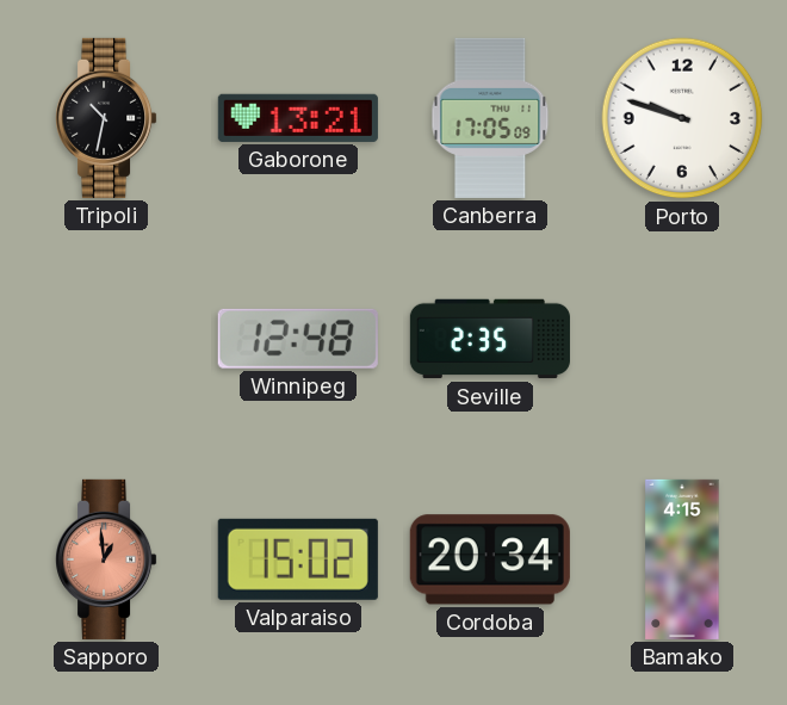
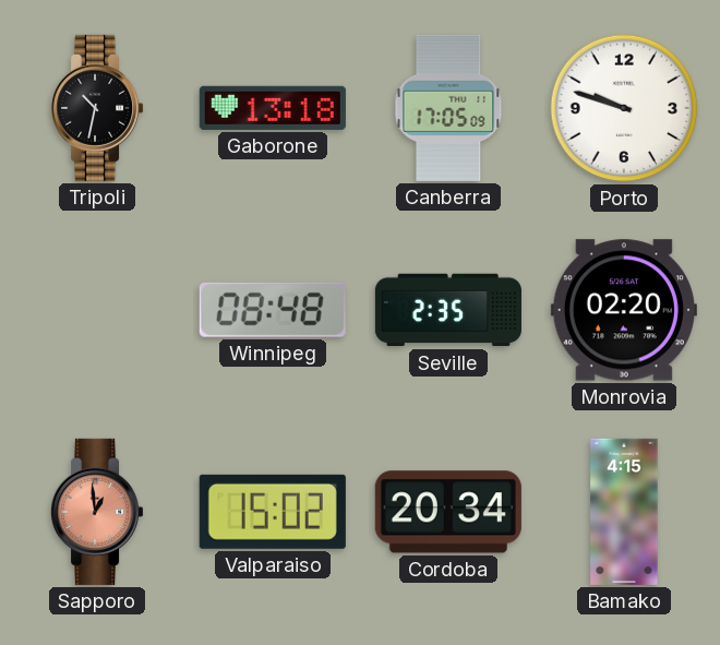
Gaborone: 13:21 -> 13:18 (273, 108)
Winnipeg: 12:48 -> 08:48 (273, 310)
Monrovia: none -> 02:20 (624, 310)
